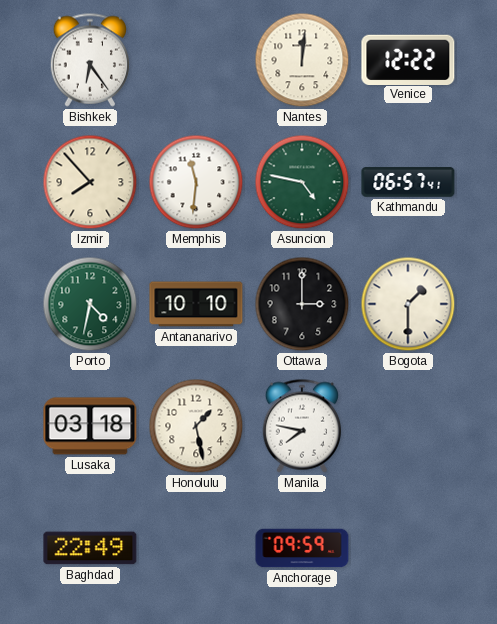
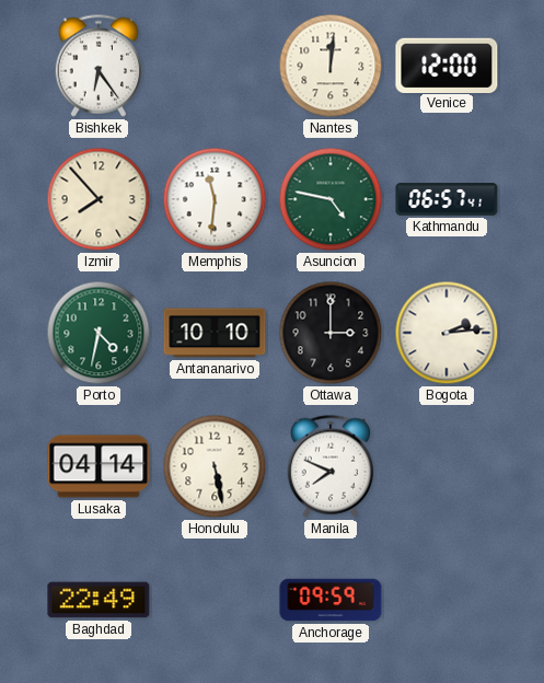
Venice: 12:22 -> 12:00 (447, 65)
Bogota: 1:30 -> 2:14 (447, 333)
Lusaka: 03:18 -> 04:14 (99, 466)
Honolulu: 1:28 -> 5:28 (215, 466)
Manila: 7:47 -> 7:49 (329, 466)
